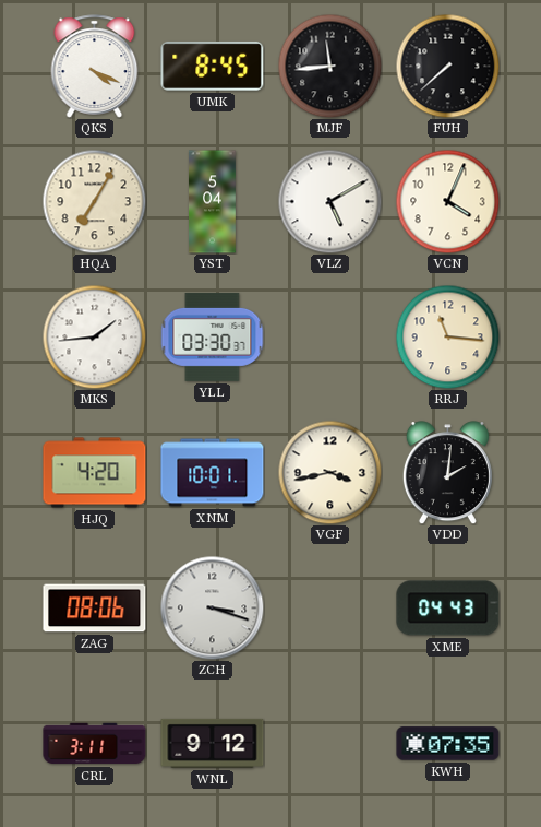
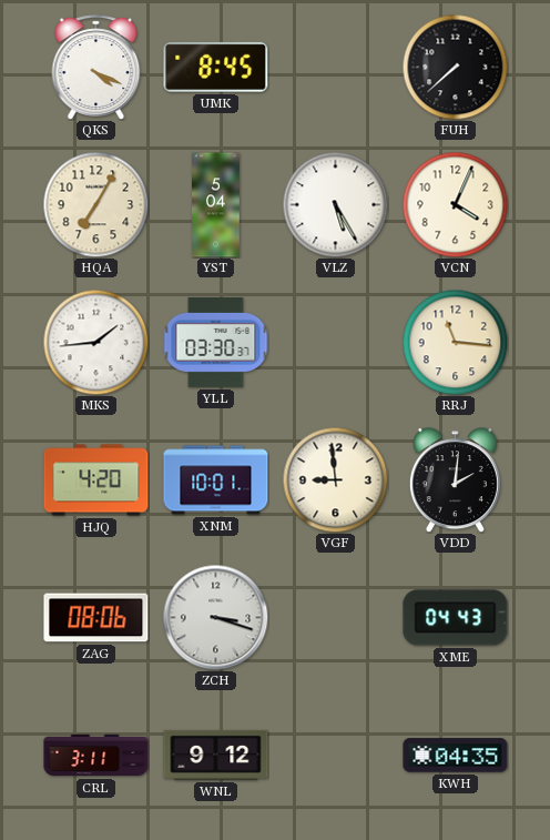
MJF: 11:44 -> none (329, 66)
VLZ: 5:10 -> 5:25 (335, 204)
VGF: 3:43 -> 8:59 (335, 479)
KWH: 07:35 -> 04:35 (456, 756)
